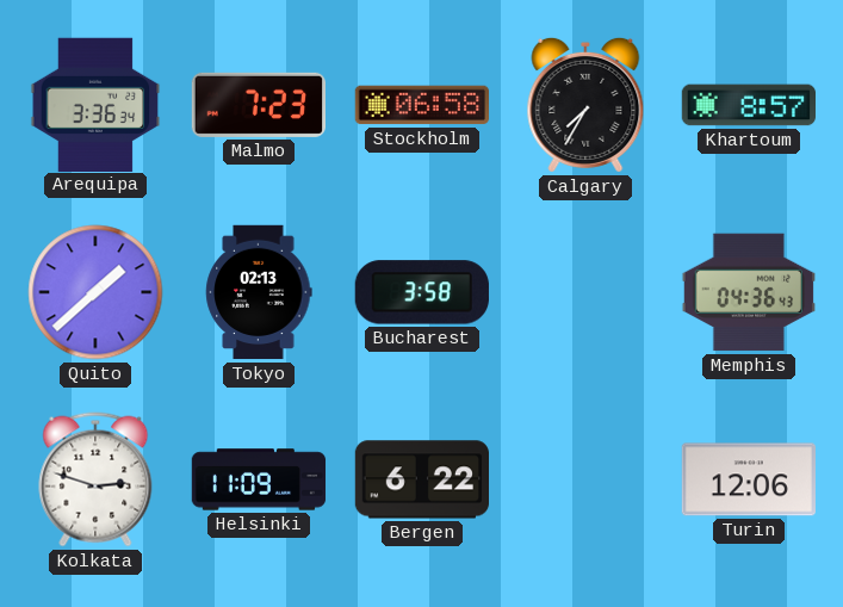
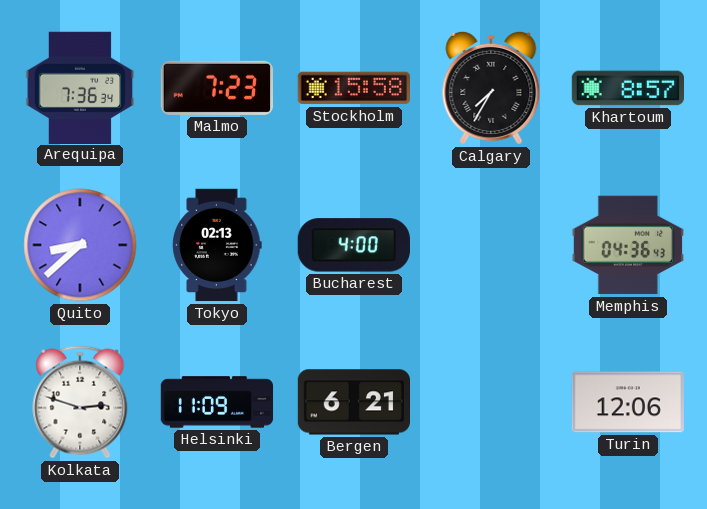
Arequipa: 3:36 -> 7:36 (80, 87)
Stockholm: 06:58 -> 15:58 (353, 88)
Quito: 1:38 -> 8:38 (80, 245)
Bucharest: 3:58 -> 4:00 (354, 245)
Bergen: 6:22 -> 6:21 (353, 402)
